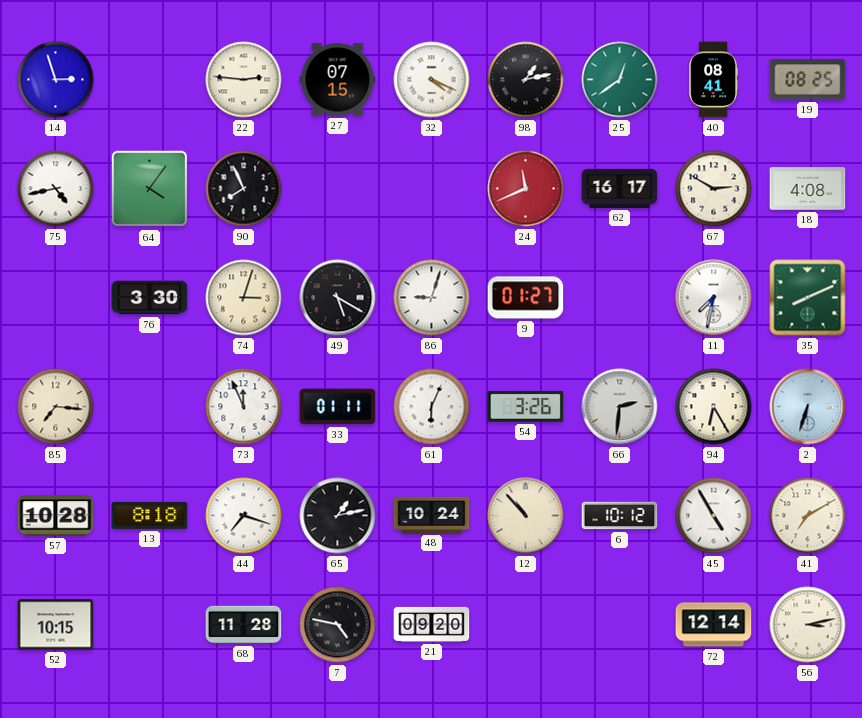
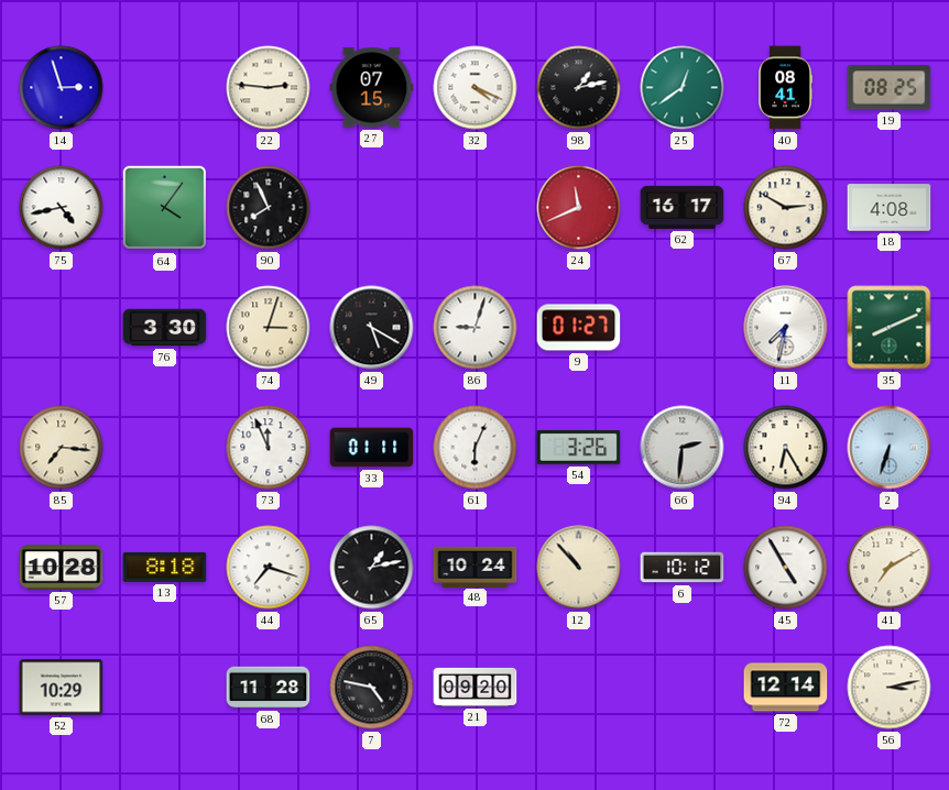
52: 10:15 -> 10:29 (62, 688)
